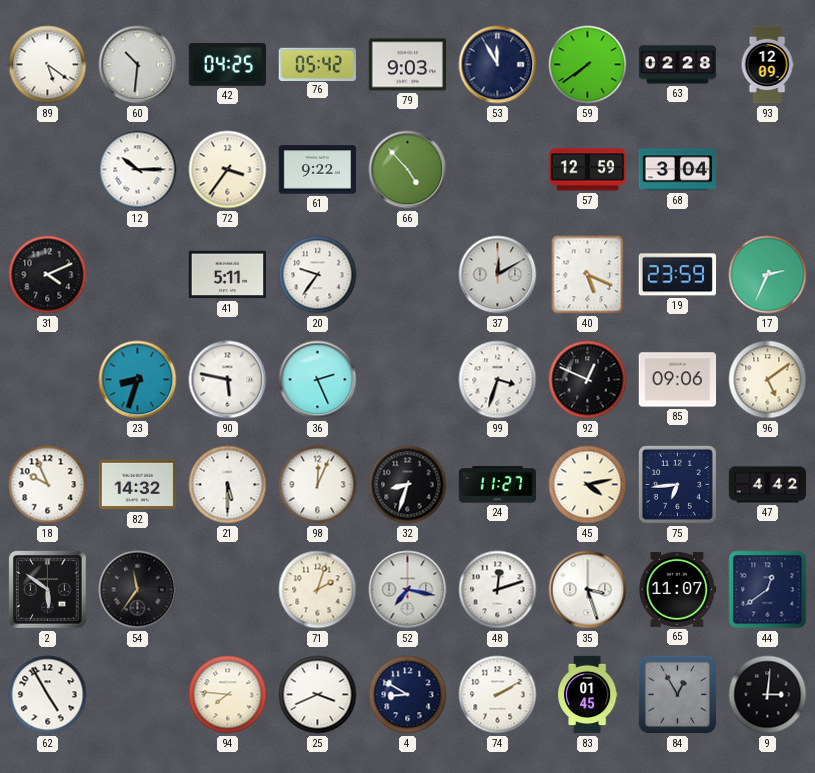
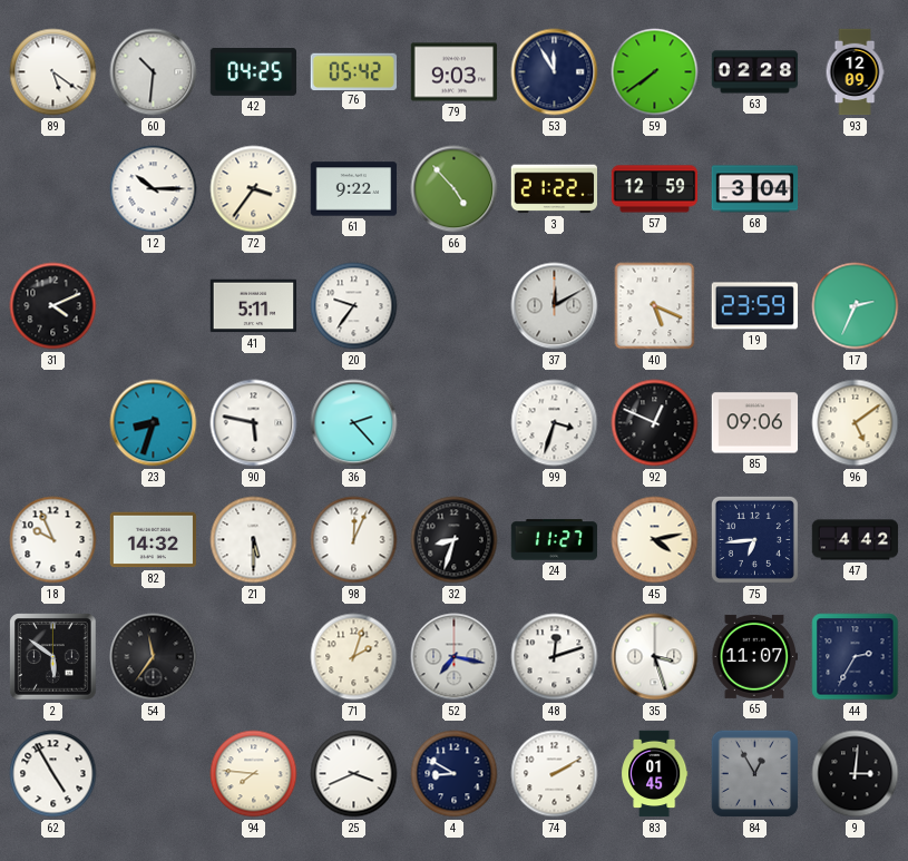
3: none -> 21:22 (554, 189)
36: 2:26 -> 2:23 (354, 423)
44: 12:39 -> 2:35 (856, 657)
